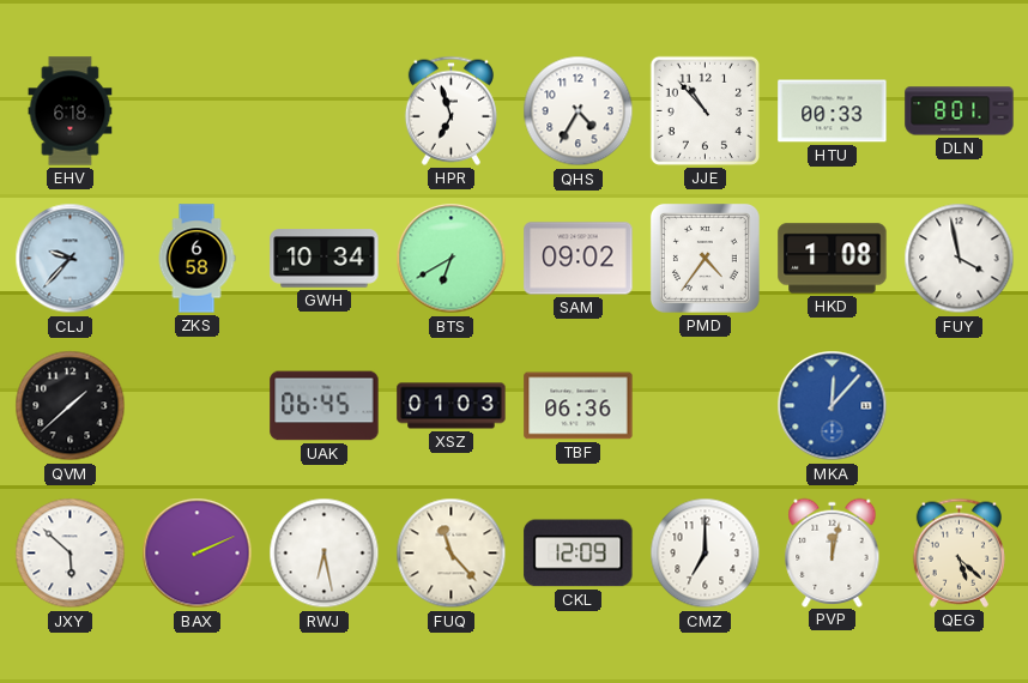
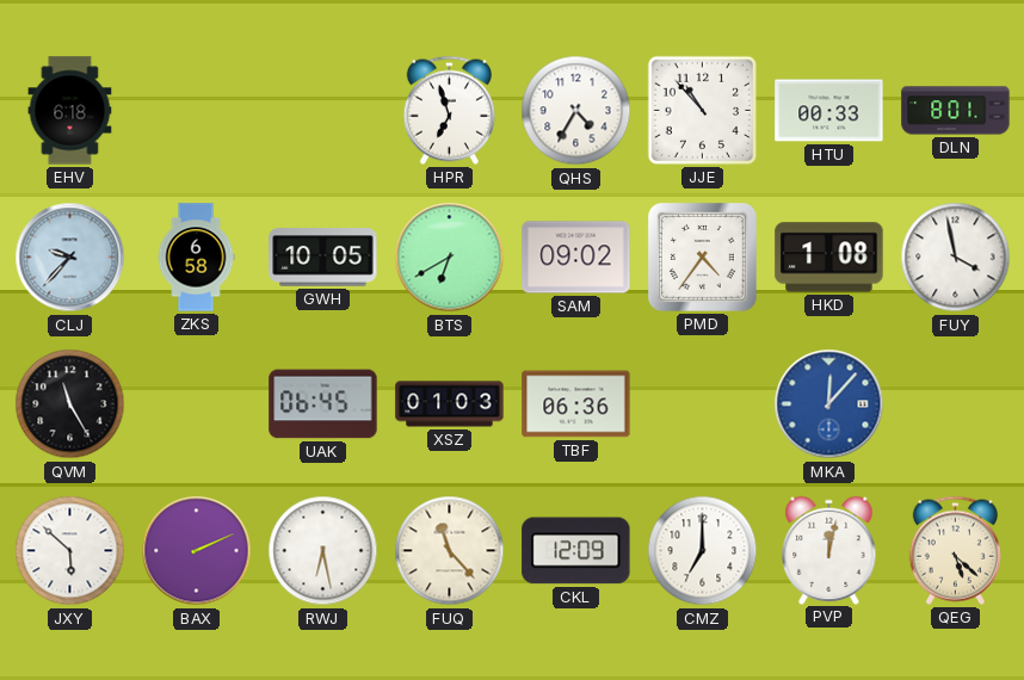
GWH: 10:34 -> 10:05 (323, 258)
QVM: 1:38 -> 11:25 (70, 404)
